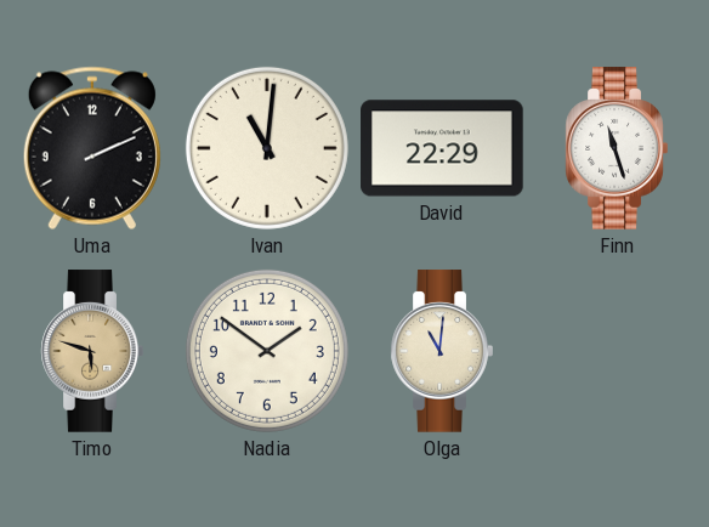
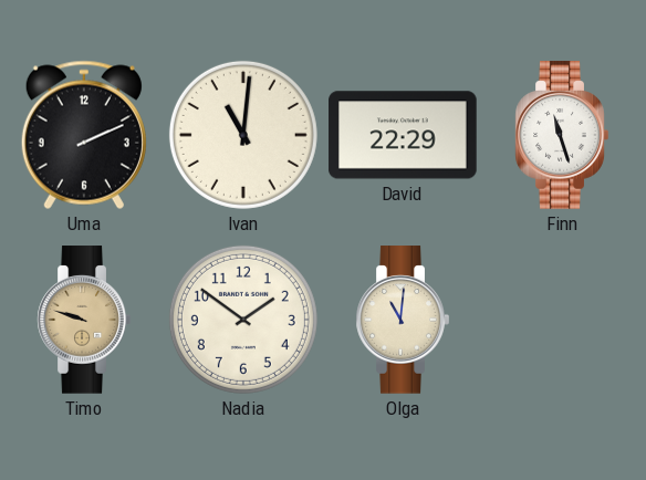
Timo: 5:48 -> 9:48 (84, 320)
